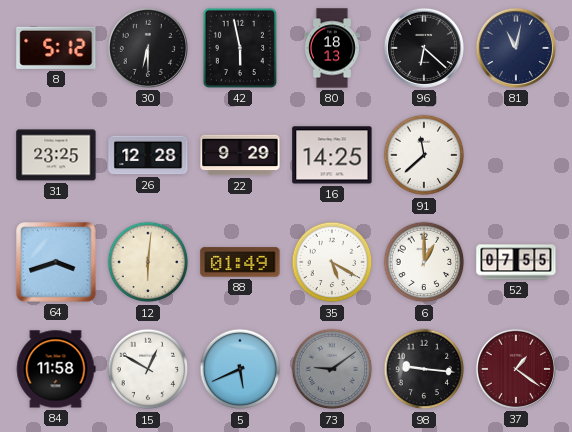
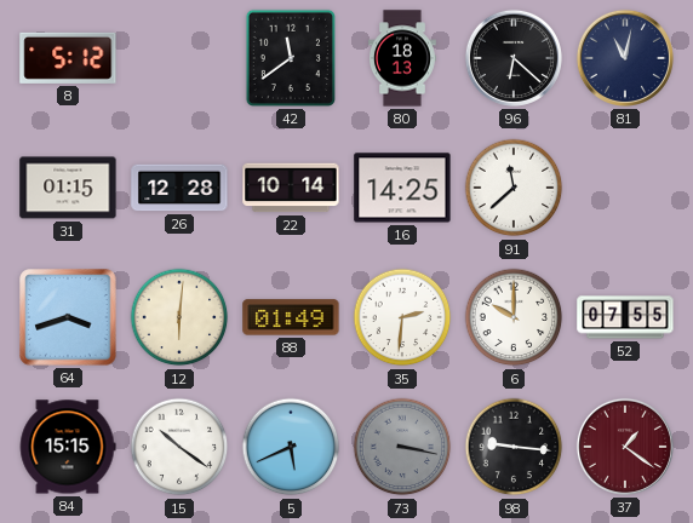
30: 6:30 -> none (148, 48)
42: 5:58 -> 11:39 (291, 58)
31: 23:25 -> 01:15 (68, 188)
22: 9:29 -> 10:14 (291, 188)
35: 5:20 -> 2:31 (402, 317)
6: 1:00 -> 10:00 (514, 317)
84: 11:58 -> 15:15 (68, 447)
15: 12:50 -> 10:21 (179, 447)
73: 9:09 -> 3:17 (402, 447)
